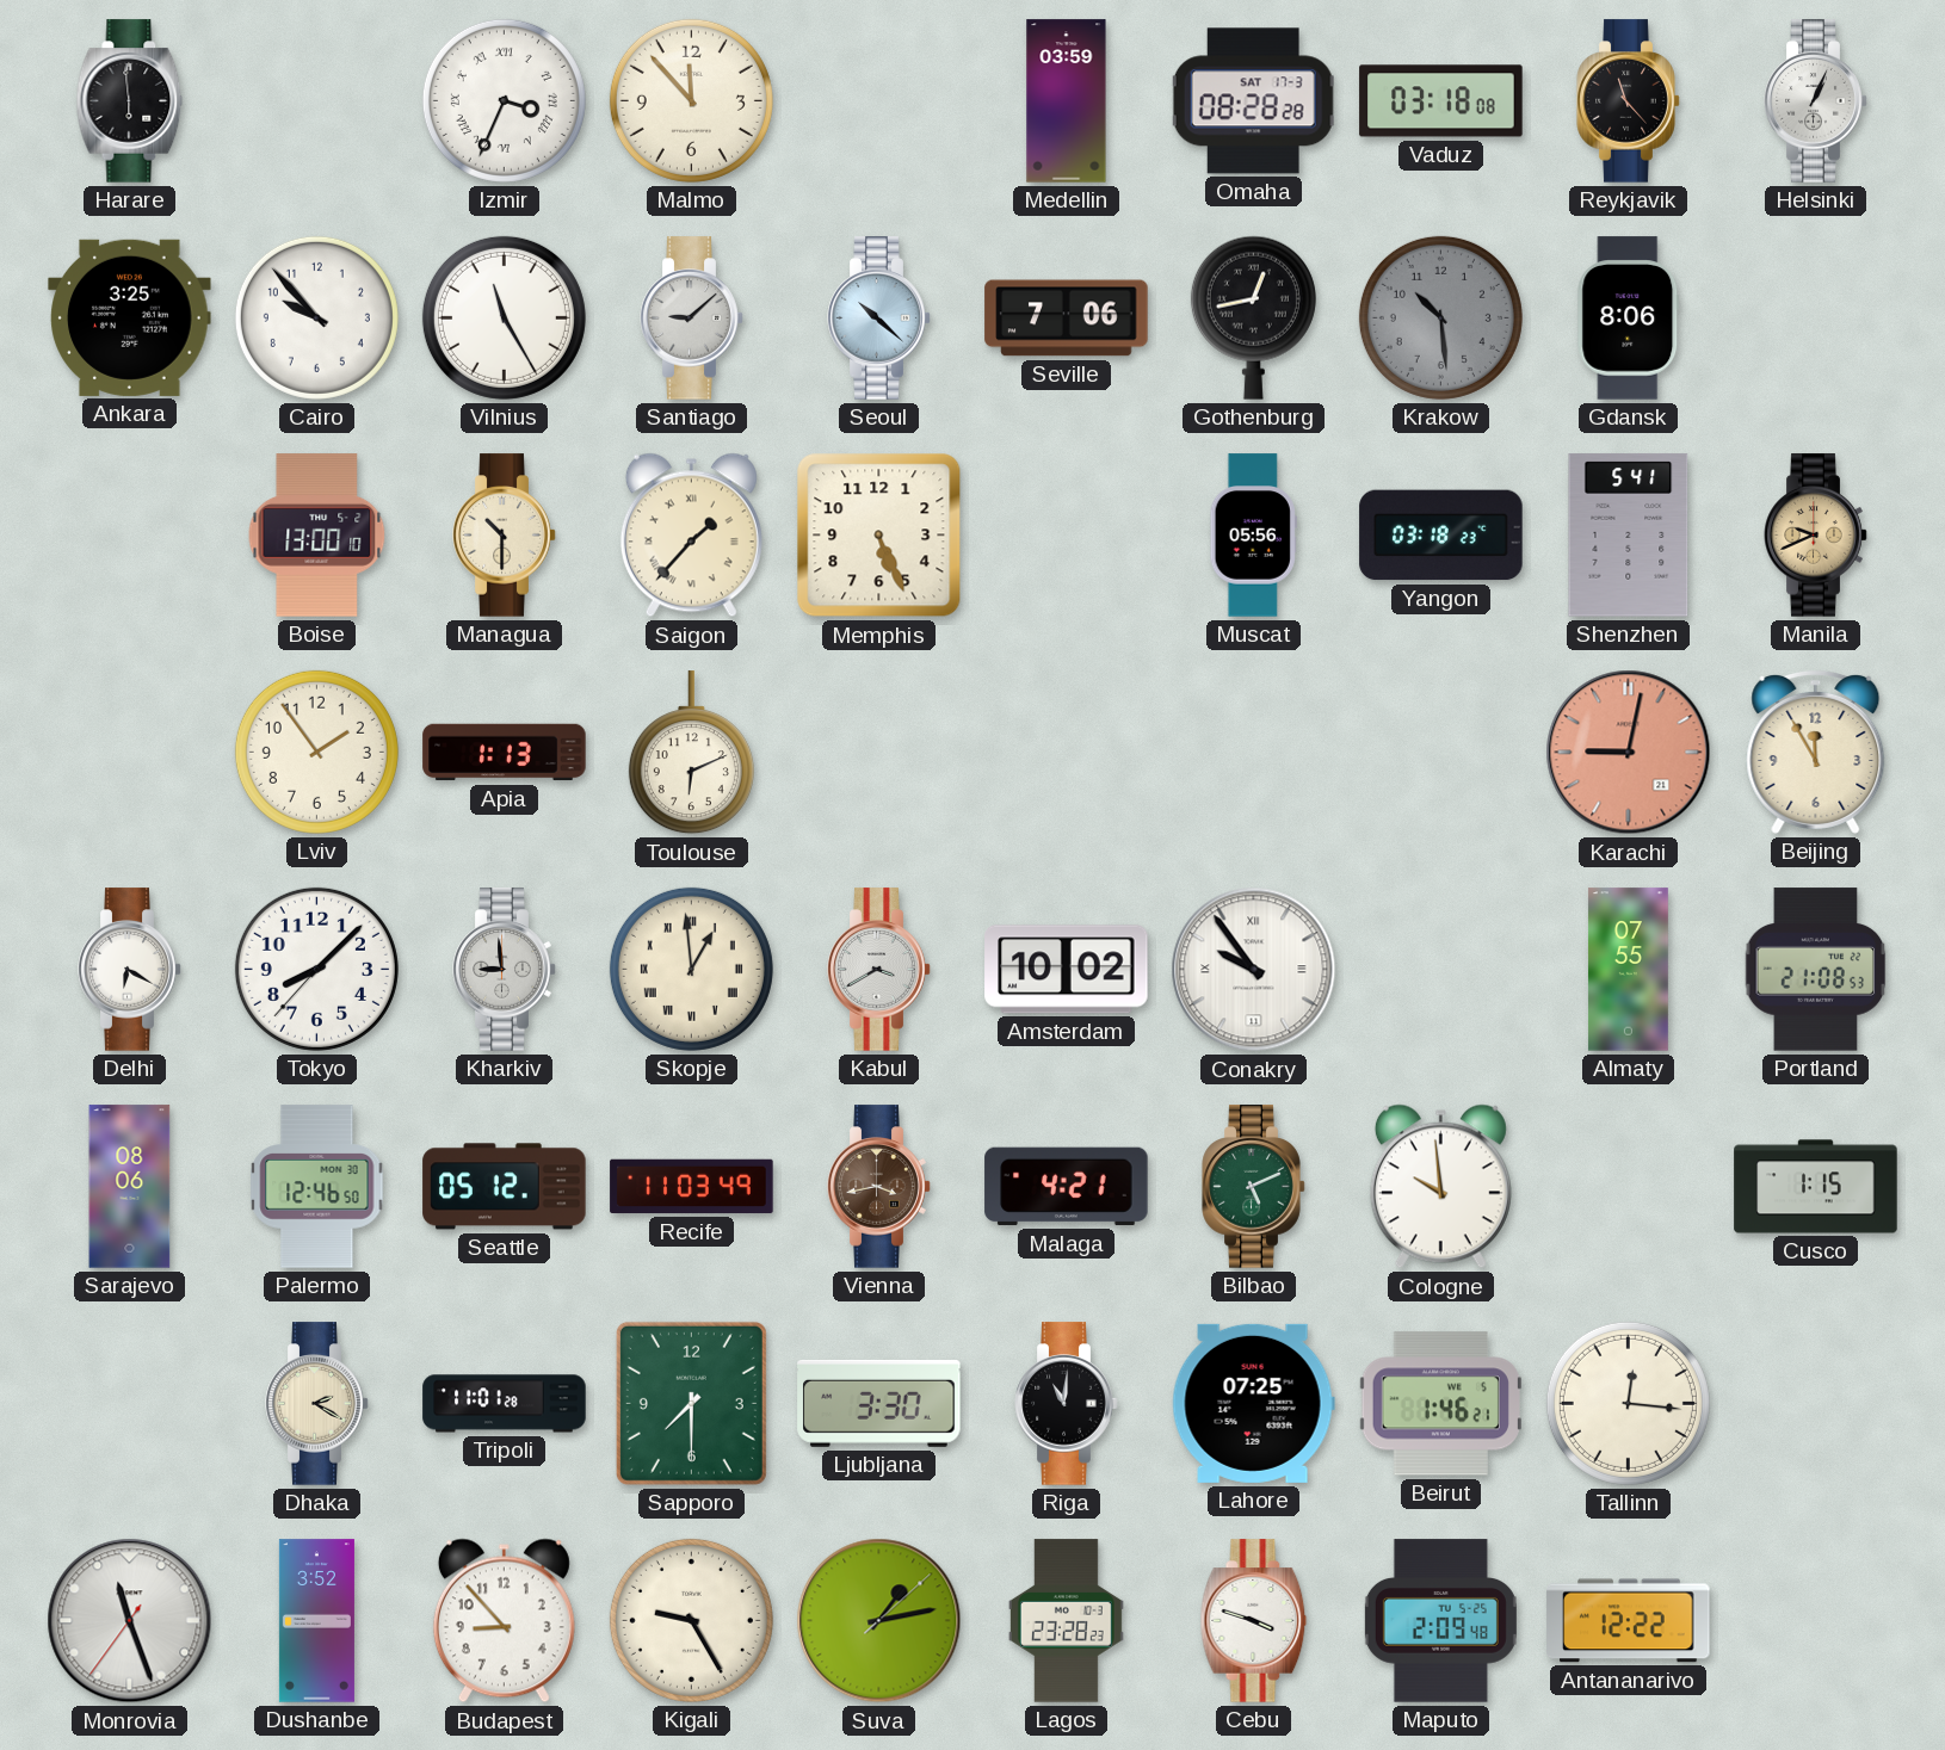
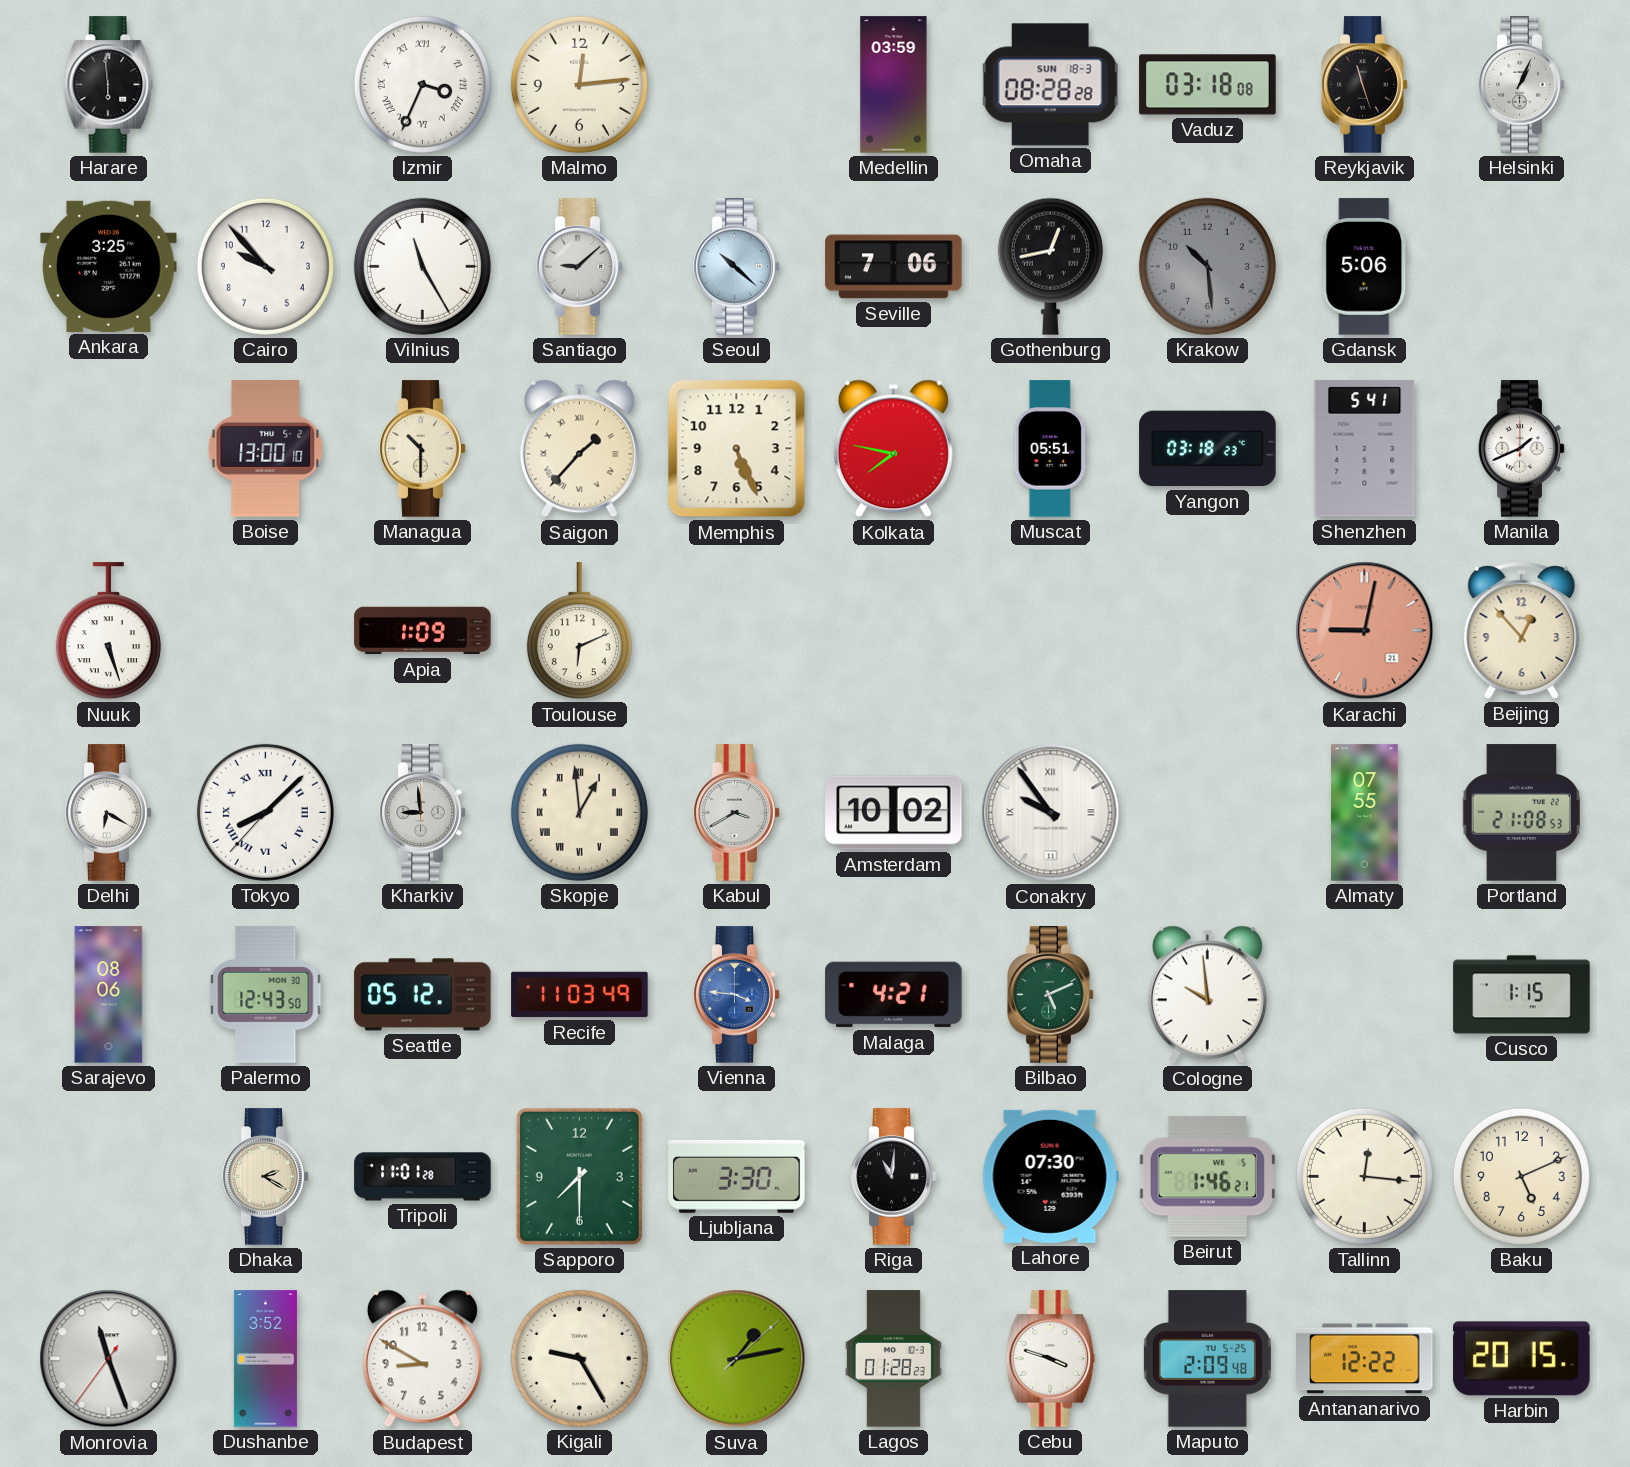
Malmo: 11:53 -> 12:14 (579, 84)
Omaha date: SAT 17-3 -> SUN 18-3 (1051, 85)
Reykjavik: 11:23 -> 11:27 (1365, 85)
Gdansk: 8:06 -> 5:06 (1365, 267)
Kolkata: none -> 7:47 (893, 449)
Muscat: 05:56 -> 05:51 (1050, 449)
Manila: 9:41 -> 1:41 (1522, 449)
Manila dial: champagne -> white (1522, 449)
Nuuk: none -> 5:27 (108, 631)
Lviv: 1:54 -> none (316, 752)
Apia: 1:13 -> 1:09 (423, 631)
Beijing: 11:55 -> 12:53 (1522, 630)
Tokyo numerals: Arabic -> Roman (265, 812)
Palermo: 12:46 -> 12:43 (266, 995)
Vienna: 3:43 -> 3:46 (737, 995)
Vienna dial: brown -> blue (737, 995)
Lahore: 07:25 -> 07:30 (1050, 1176)
Baku: none -> 5:11 (1521, 1176)
Budapest: 8:53 -> 8:50 (422, 1359)
Lagos: 23:28 -> 01:28 (893, 1359)
Harbin: none -> 20:15 (1522, 1359)
